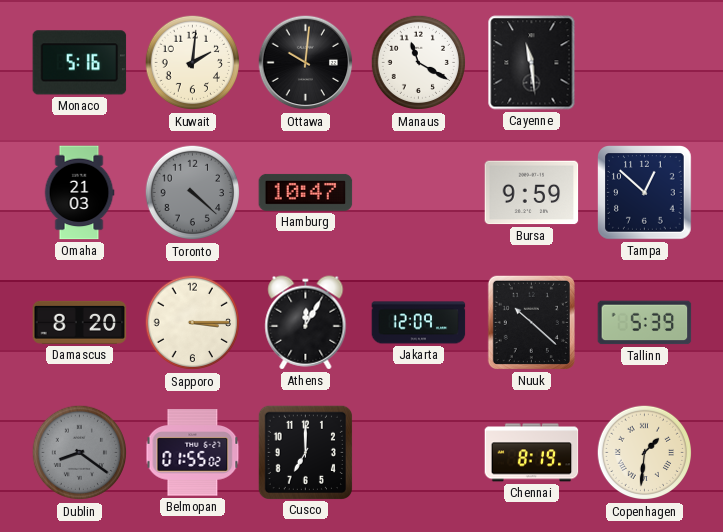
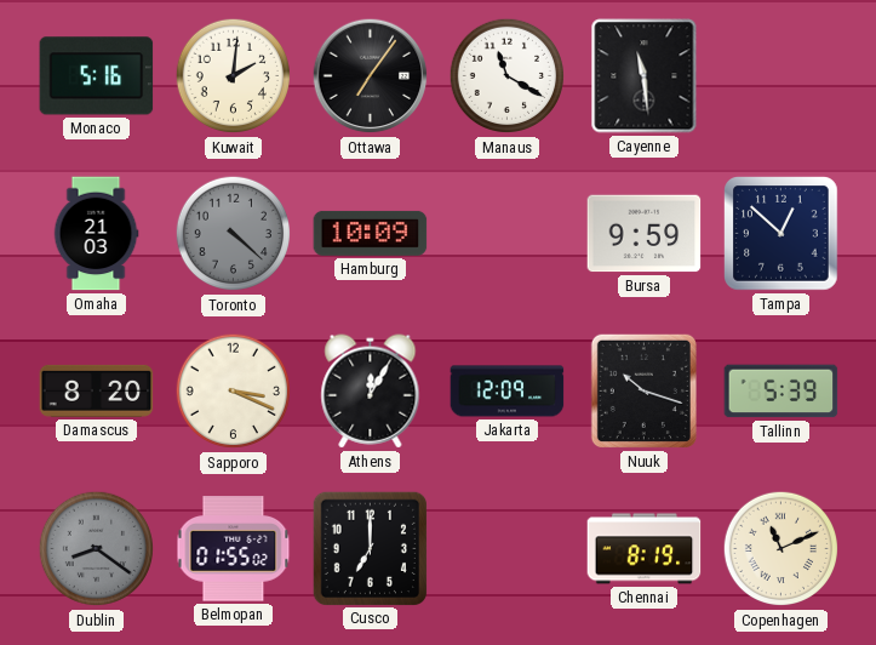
Ottawa: 10:01 -> 7:06 (371, 76)
Hamburg: 10:47 -> 10:09 (371, 233)
Sapporo: 3:15 -> 3:19 (234, 392)
Nuuk: 10:22 -> 10:18 (643, 390)
Copenhagen: 1:31 -> 11:11 (781, 549)
